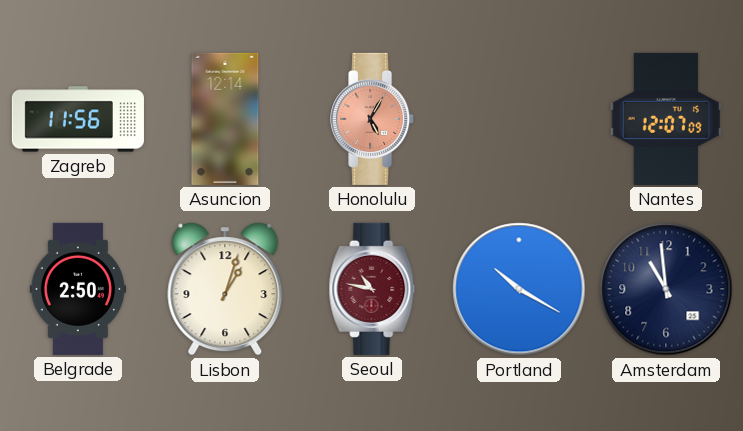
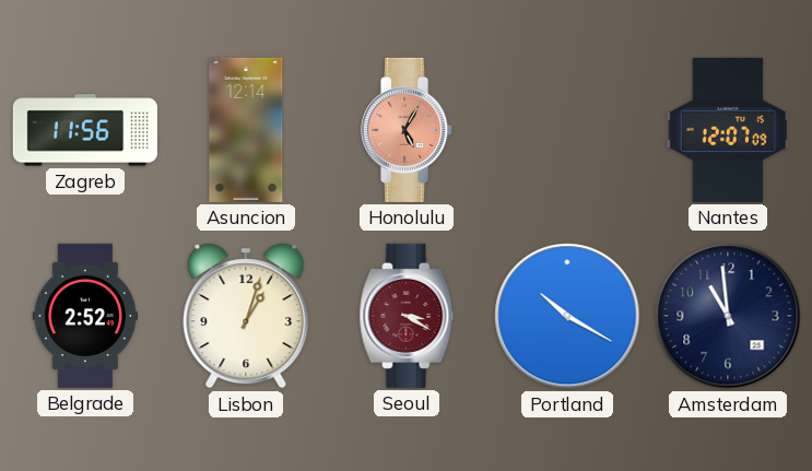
Belgrade: 2:50 -> 2:52 (85, 316)
Seoul: 10:47 -> 3:20 (407, 316)
